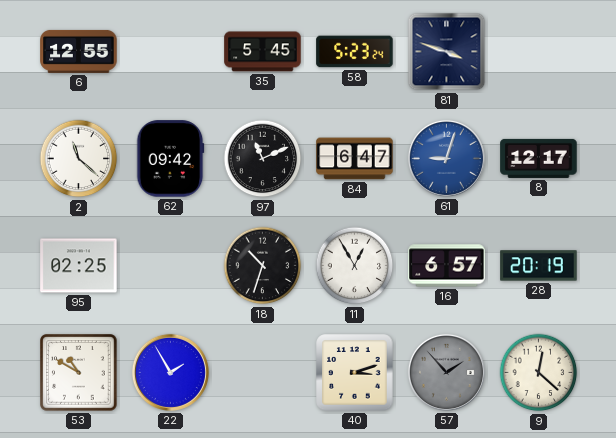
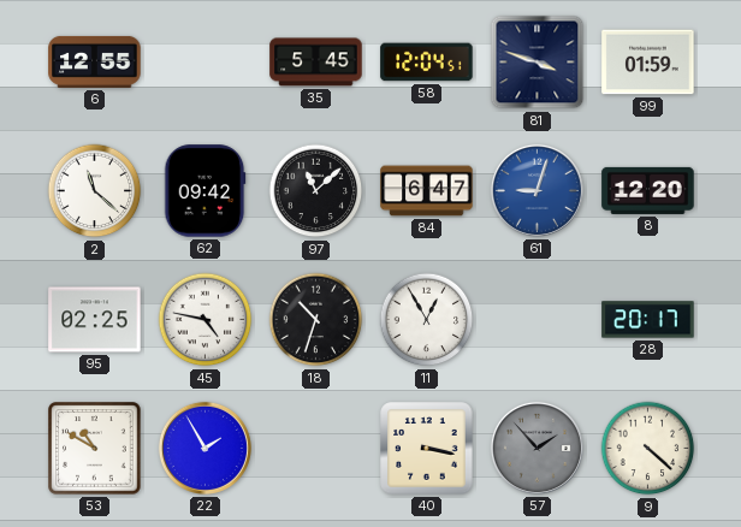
58: 5:23 -> 12:04 (427, 63)
99: none -> 01:59 (648, 63)
97: 11:11 -> 11:08 (316, 191)
8: 12:17 -> 12:20 (648, 190)
45: none -> 4:47 (206, 320)
16: 6:57 -> none (447, 266)
28: 20:19 -> 20:17 (648, 320)
40: 3:12 -> 3:17 (427, 449)
9: 12:22 -> 4:22 (648, 449)
